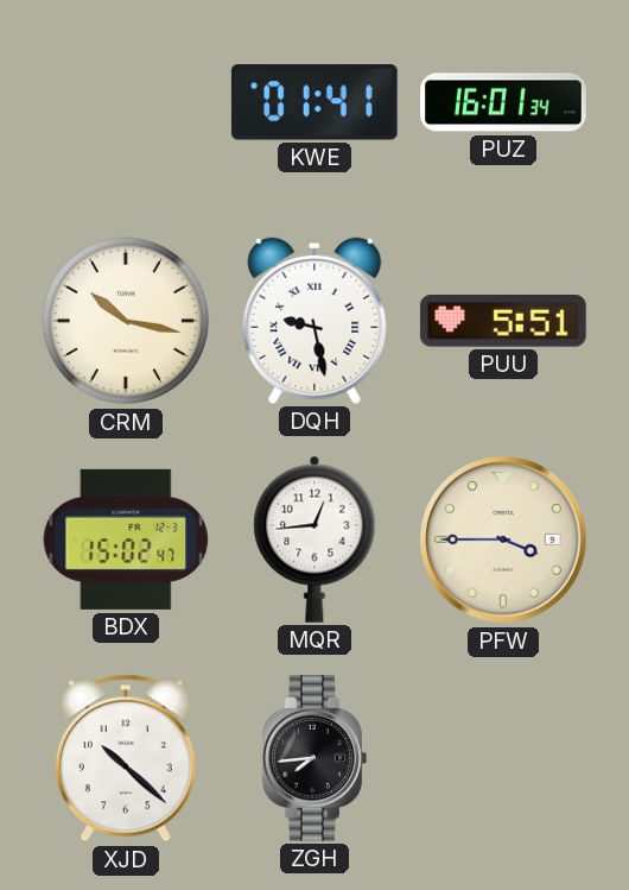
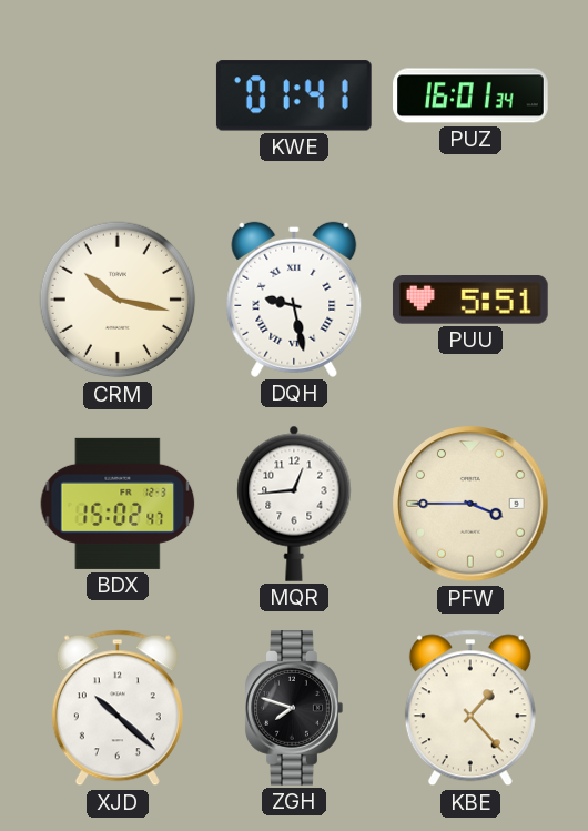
ZGH: 7:44 -> 7:48 (294, 709)
KBE: none -> 1:23 (470, 708)
